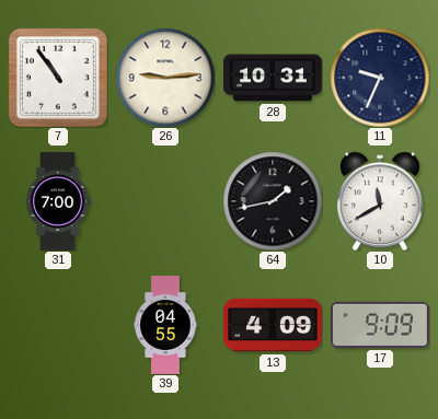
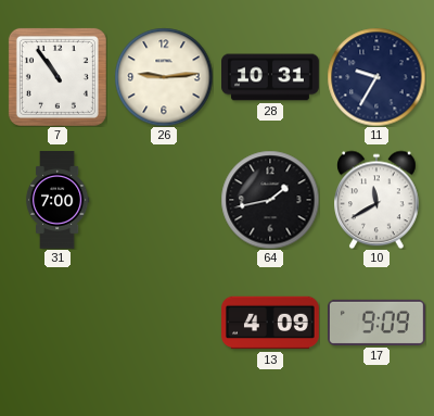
11: 9:34 -> 9:35 (376, 77)
39: 04:55 -> none (165, 326)
